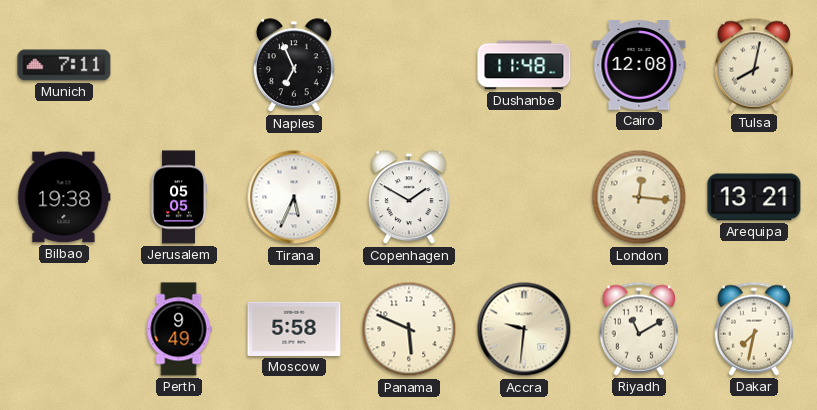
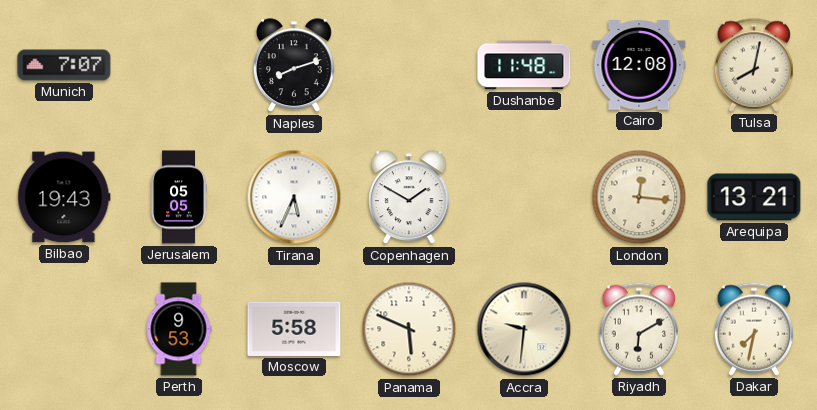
Munich: 7:11 -> 7:07 (64, 65)
Naples: 6:56 -> 8:12 (294, 66)
Bilbao: 19:38 -> 19:43 (64, 197)
Perth: 9:49 -> 9:53 (179, 329)
Riyadh: 11:10 -> 6:10 (638, 329)
